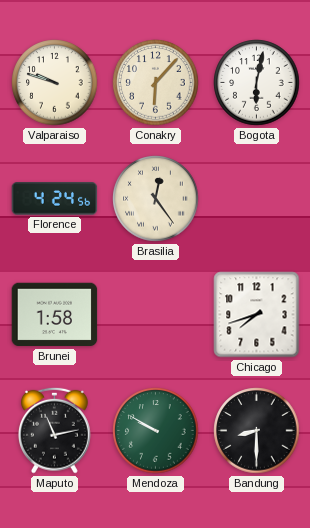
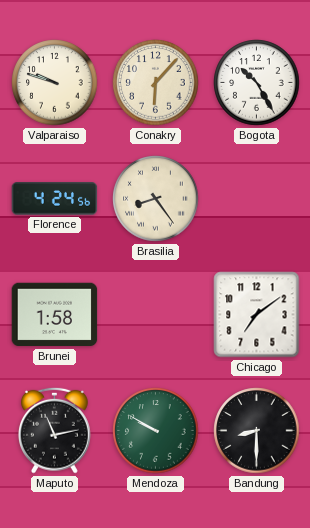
Bogota: 6:02 -> 10:25 (257, 83)
Brasilia: 12:24 -> 8:24 (156, 199)
Chicago: 7:42 -> 7:09 (257, 315)
